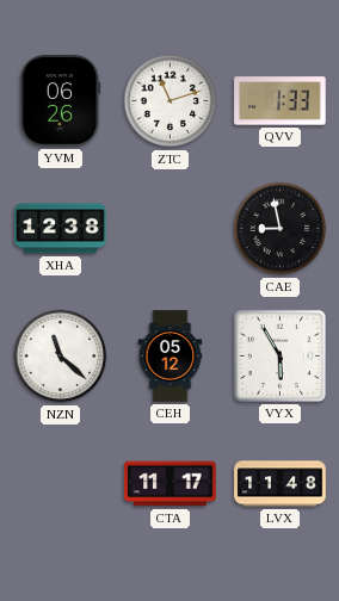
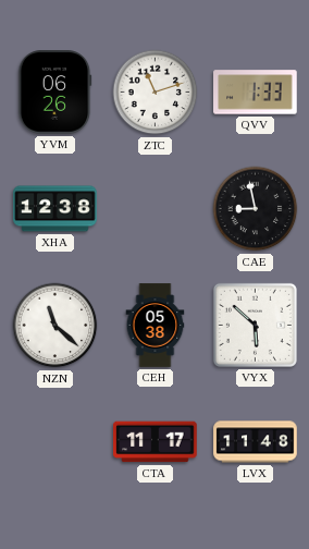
CEH: 05:12 -> 05:38 (156, 326)
VYX: 5:55 -> 5:52 (255, 325)
